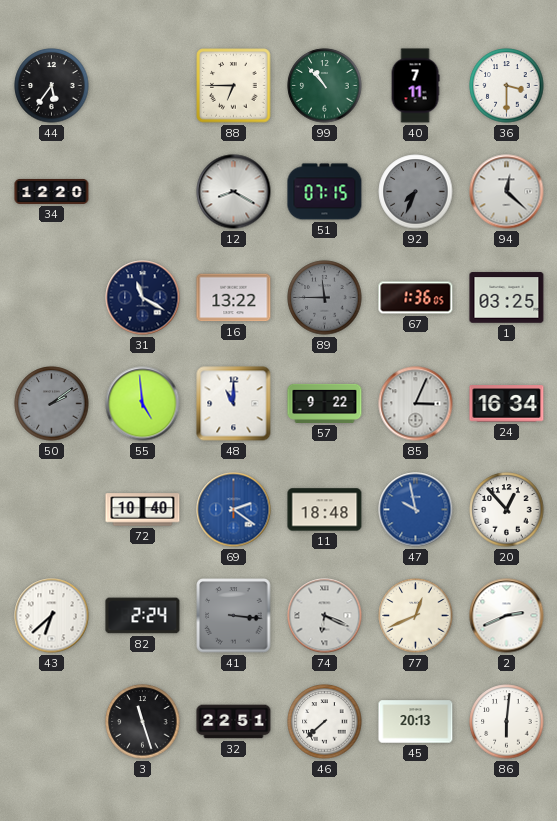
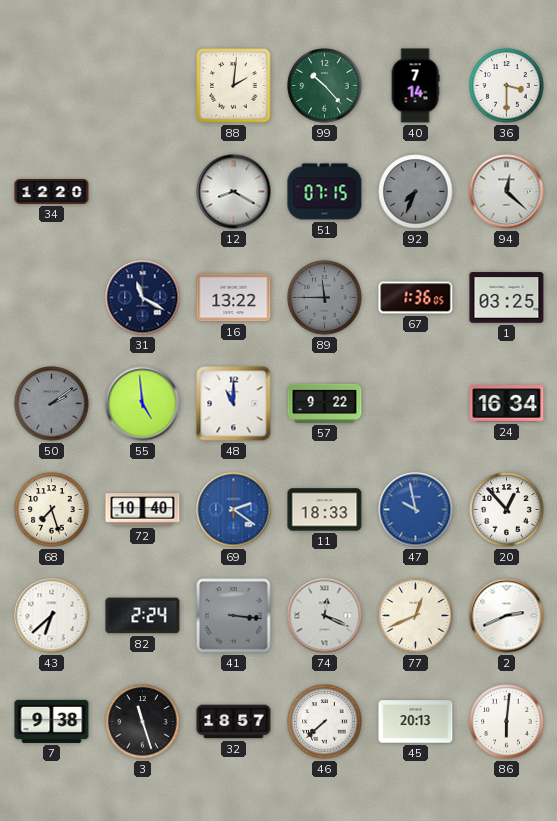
44: 5:36 -> none (52, 86)
88: 6:45 -> 2:01 (234, 86)
99: 10:53 -> 10:23 (325, 86)
40: 7:11 -> 7:14 (415, 86)
85: 3:04 -> none (416, 404)
68: none -> 7:27 (52, 510)
11: 18:48 -> 18:33 (325, 510)
74: 6:19 -> 12:19 (325, 616)
7: none -> 9:38 (52, 721)
32: 22:51 -> 18:57 (234, 722)
